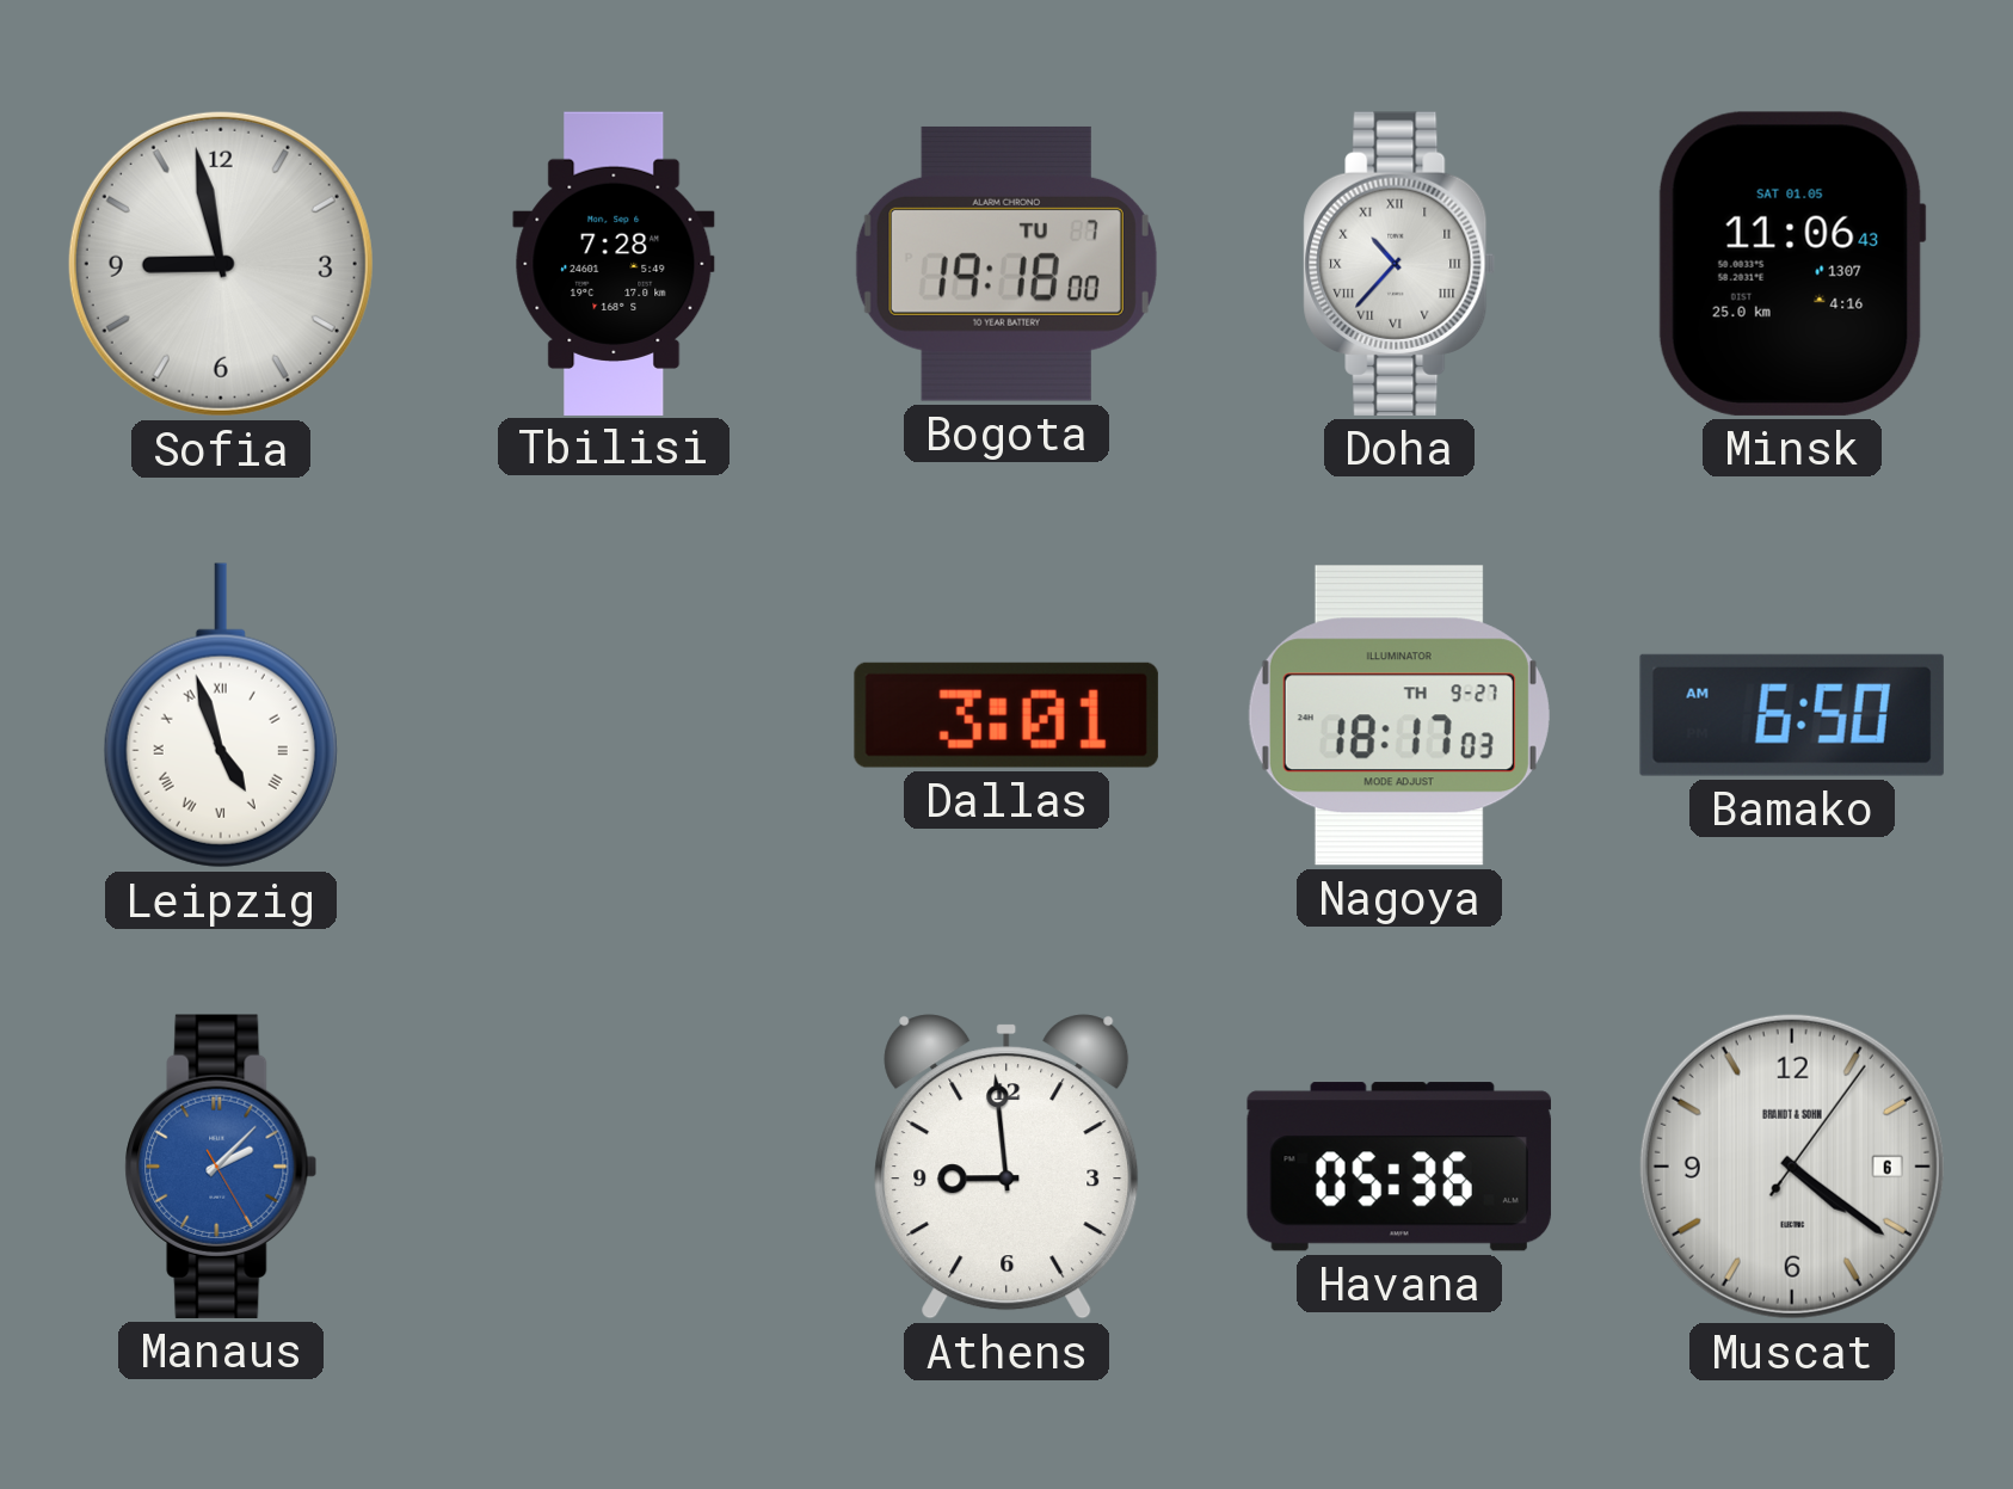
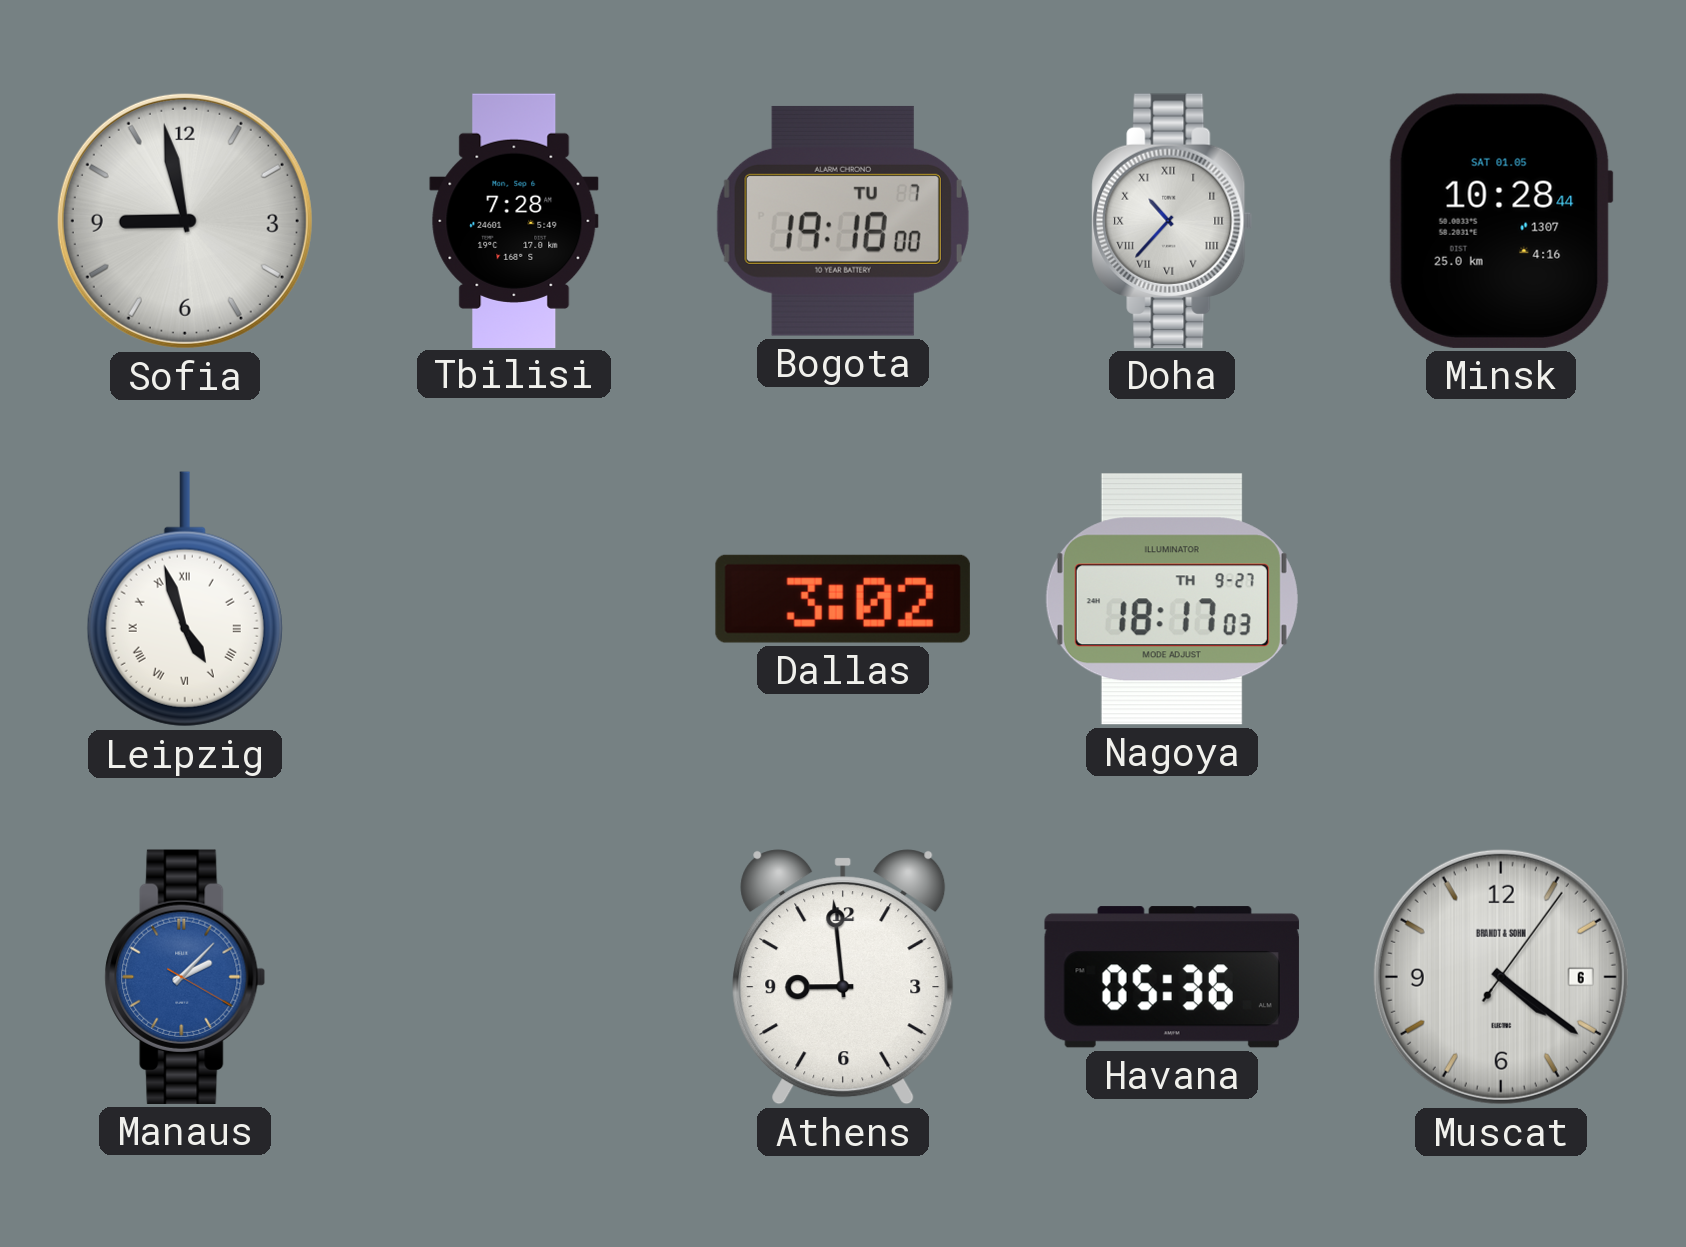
Minsk: 11:06 -> 10:28 (1501, 221)
Dallas: 3:01 -> 3:02 (843, 599)
Bamako: 6:50 -> none (1792, 715)
Manaus: 2:07:25 -> 2:07:20 (185, 977)
